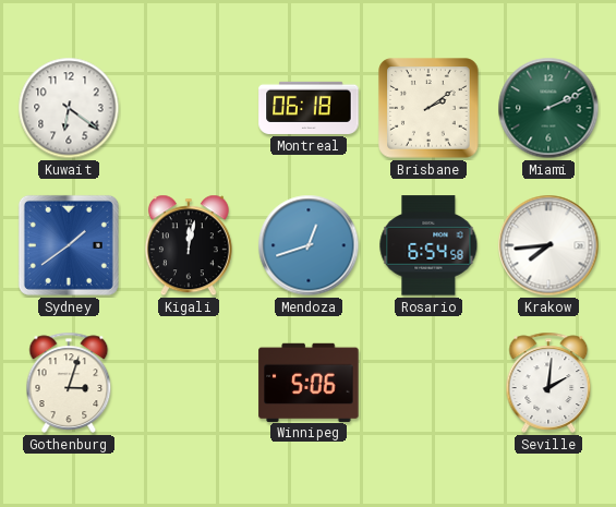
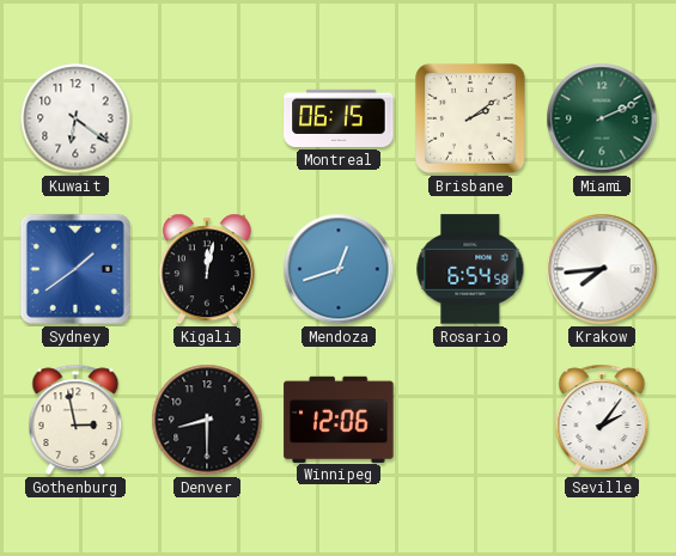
Montreal: 06:18 -> 06:15 (339, 118)
Gothenburg: 3:03 -> 2:58 (75, 420)
Denver: none -> 8:30 (207, 420)
Winnipeg: 5:06 -> 12:06 (339, 418)
Seville: 2:01 -> 2:06 (602, 420)
